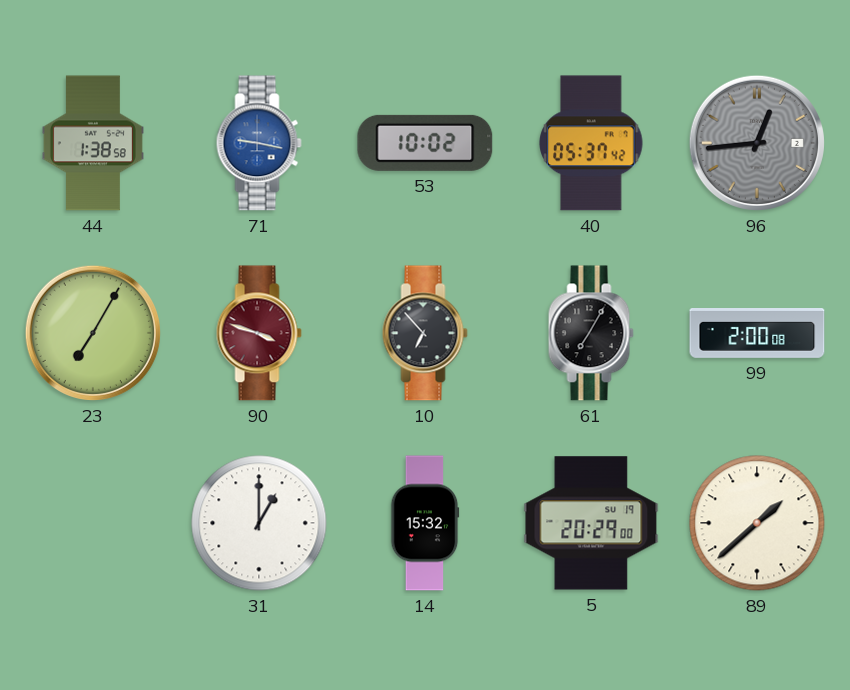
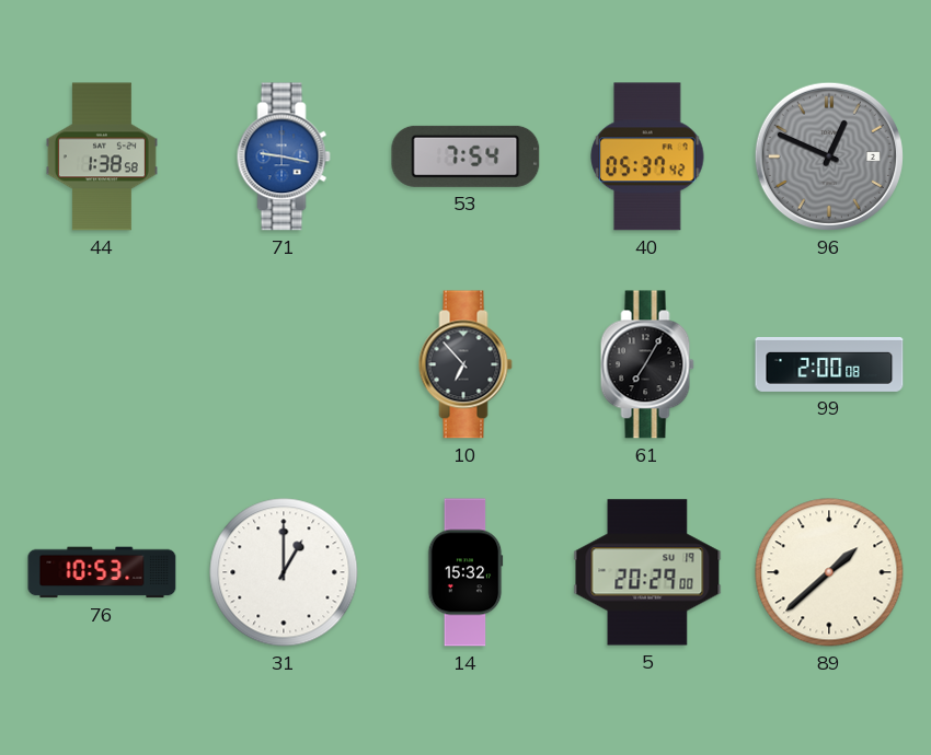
53: 10:02 -> 7:54 (465, 156)
96: 12:44 -> 12:49 (829, 156)
23: 7:05 -> none (93, 333)
90: 3:48 -> none (259, 333)
76: none -> 10:53 (102, 572)
